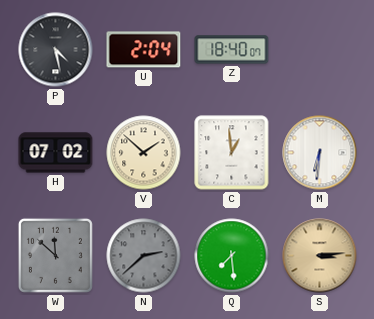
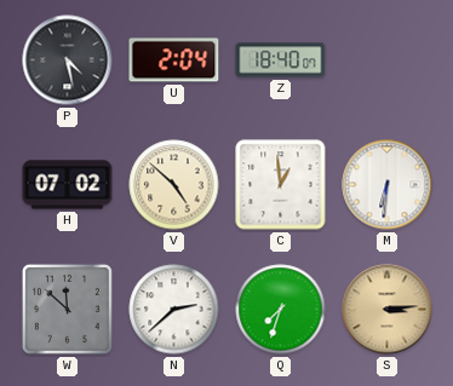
V: 1:52 -> 4:52 (174, 185)
N dial: grey -> white (174, 310)
Q: 7:29 -> 7:33 (281, 310)
